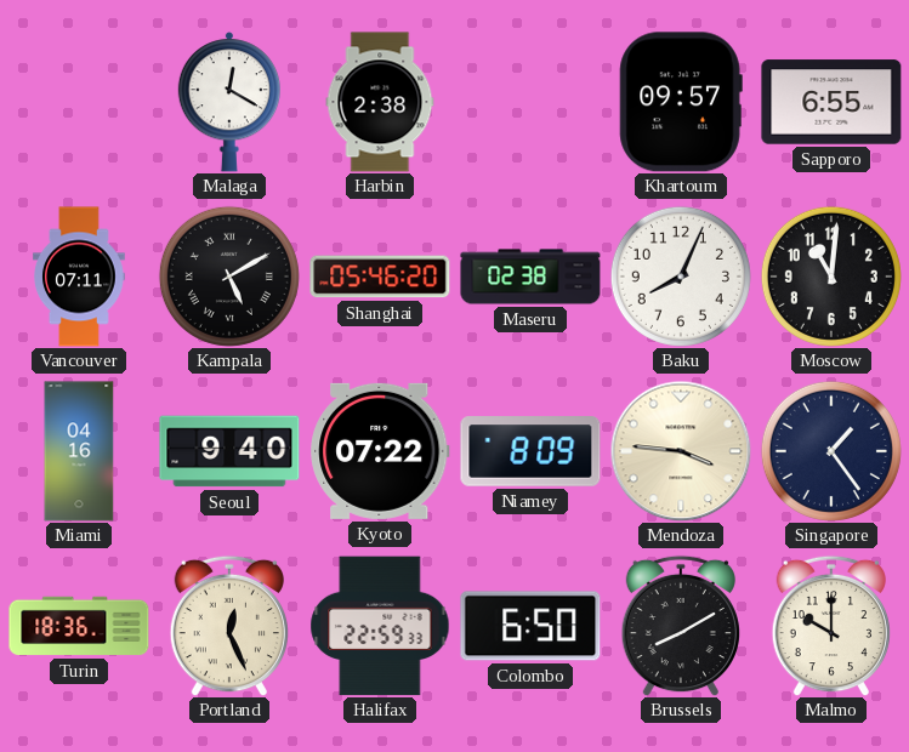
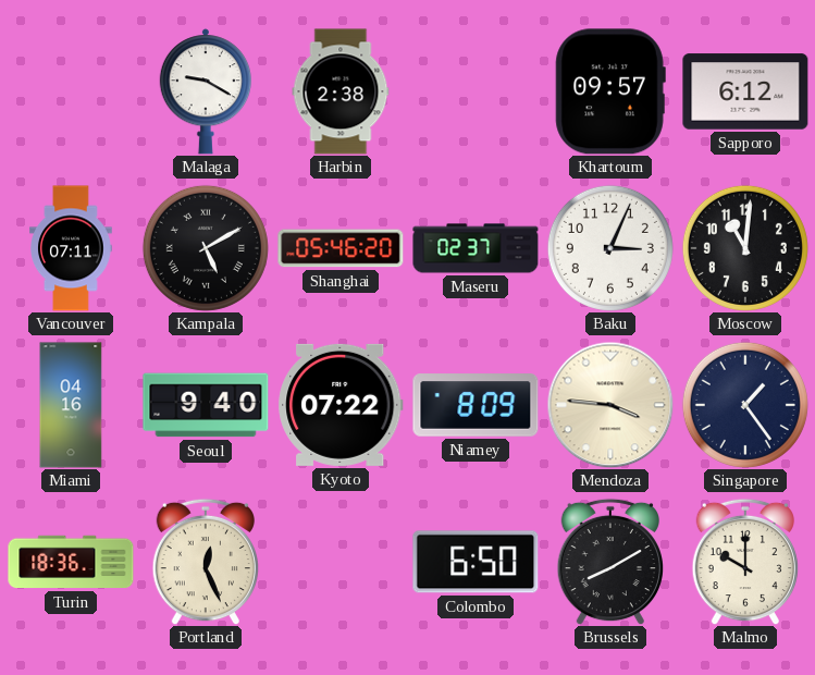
Malaga: 12:20 -> 9:20 (205, 91)
Sapporo: 6:55 -> 6:12 (745, 91)
Maseru: 02:38 -> 02:37 (476, 248)
Baku: 8:04 -> 3:04 (610, 248)
Halifax: 22:59 -> none (380, 626)
